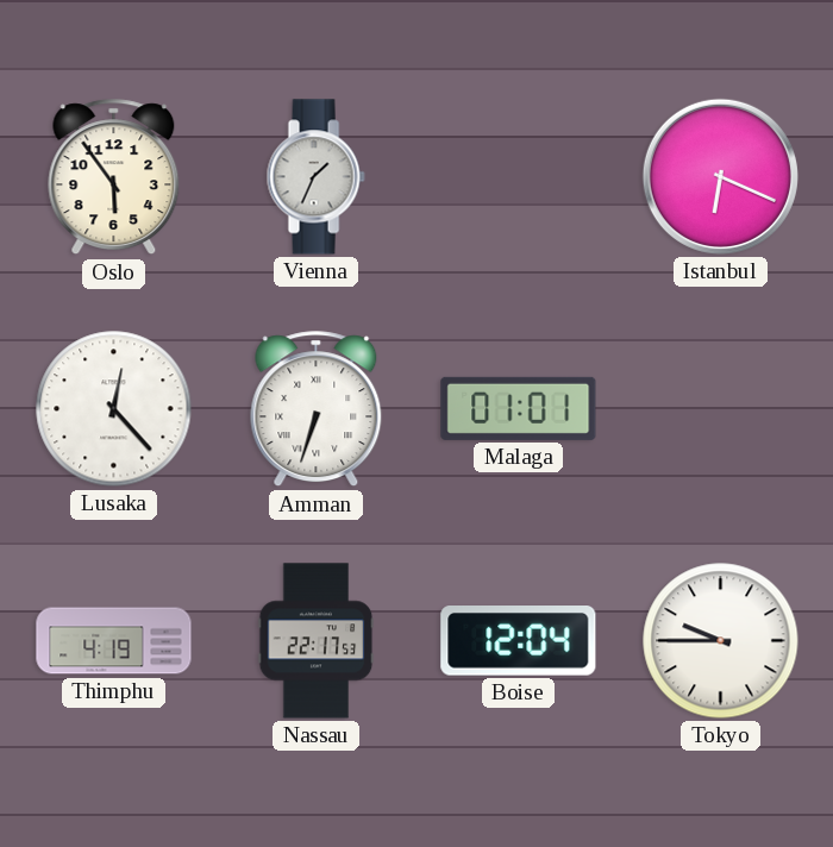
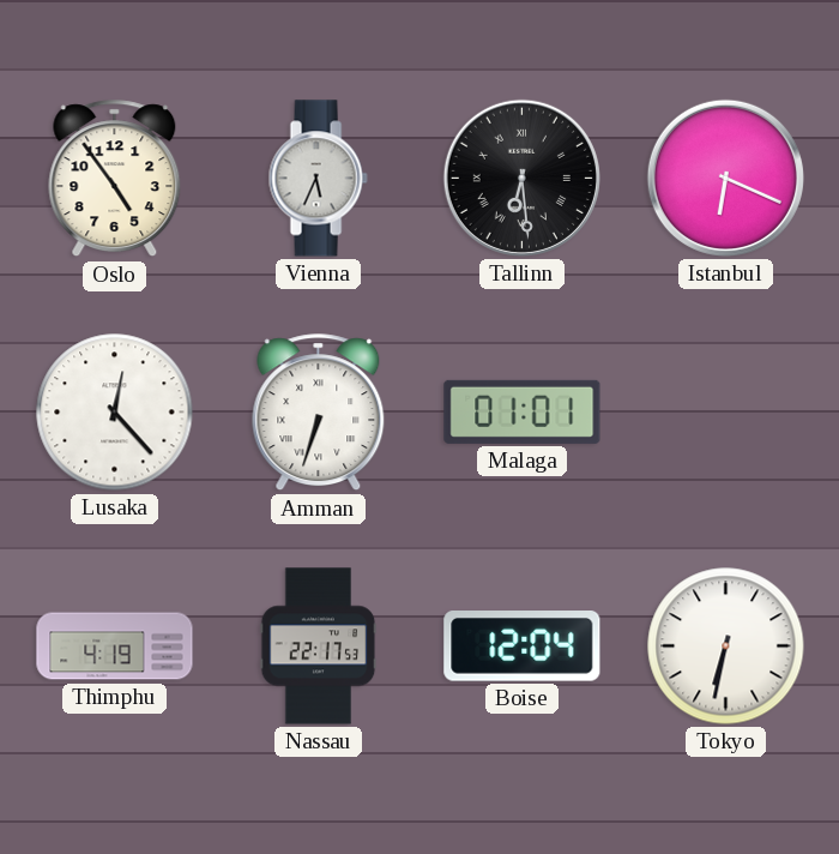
Oslo: 5:54 -> 4:54 (115, 179)
Vienna: 1:34 -> 5:34 (318, 179)
Tallinn: none -> 6:29 (521, 178)
Tokyo: 9:45 -> 6:32 (726, 646)
